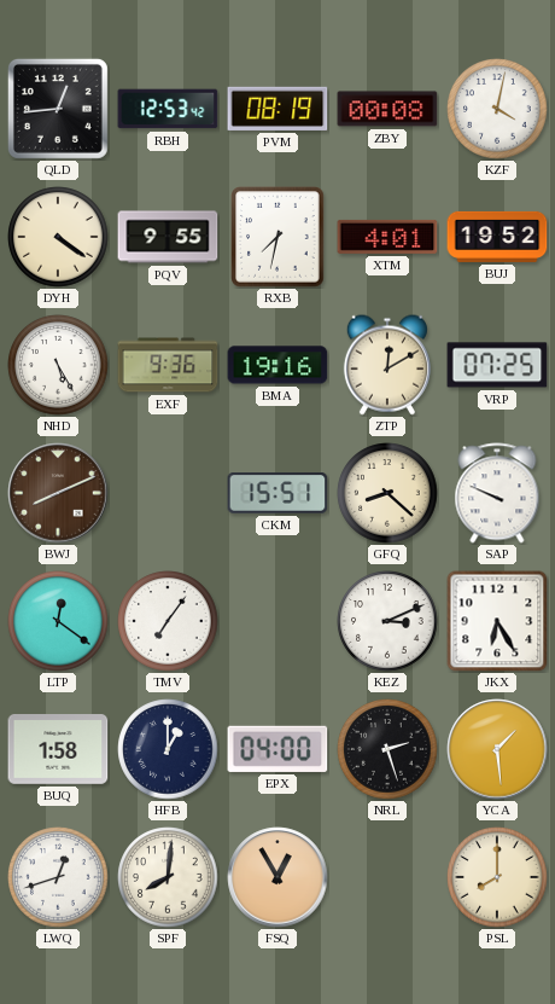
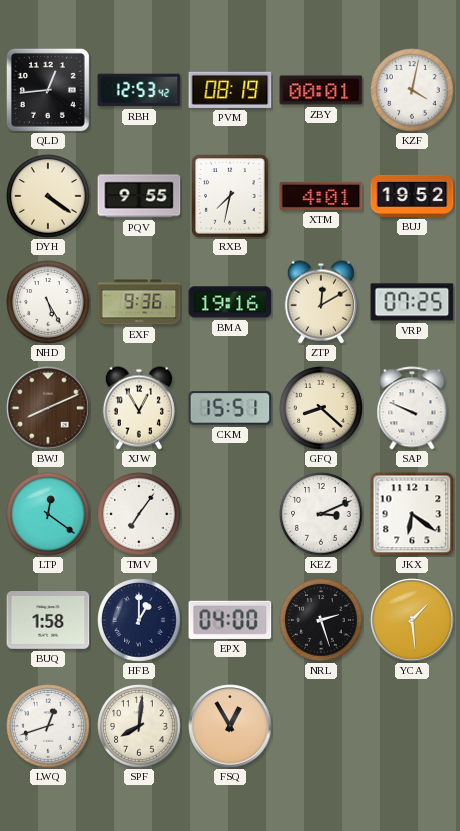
ZBY: 00:08 -> 00:01 (321, 90)
XJW: none -> 12:55 (139, 408)
JKX: 6:25 -> 6:21 (412, 514)
PSL: 8:00 -> none (497, 877)
